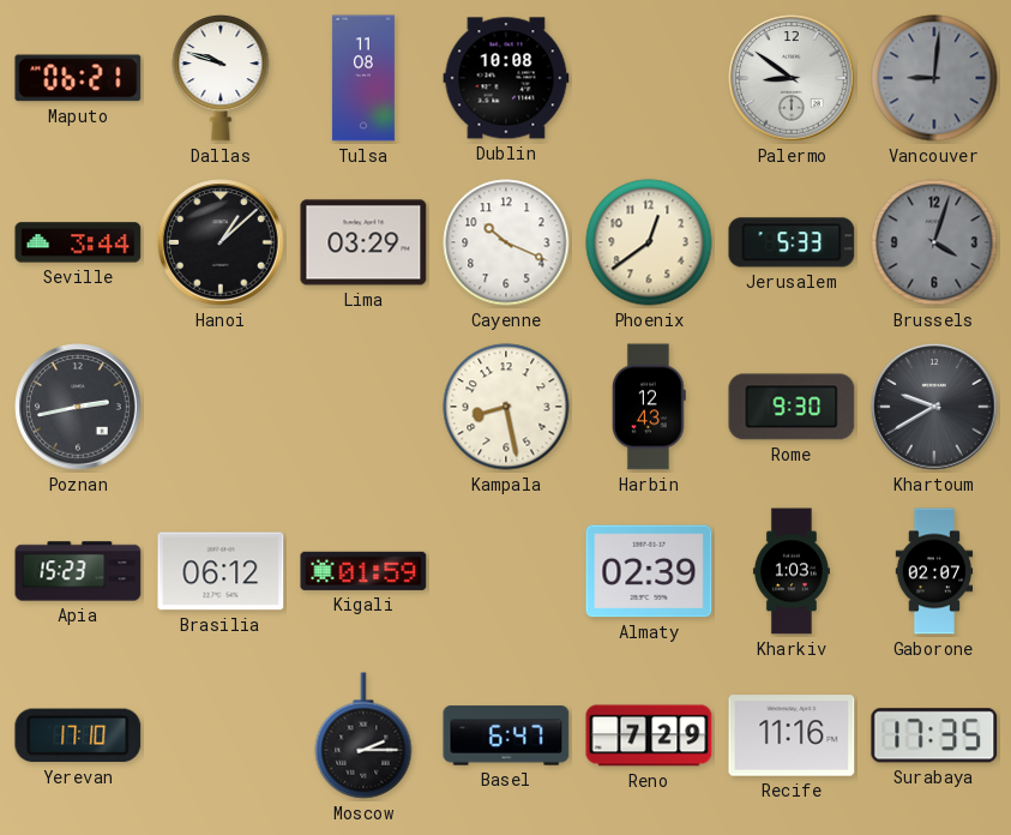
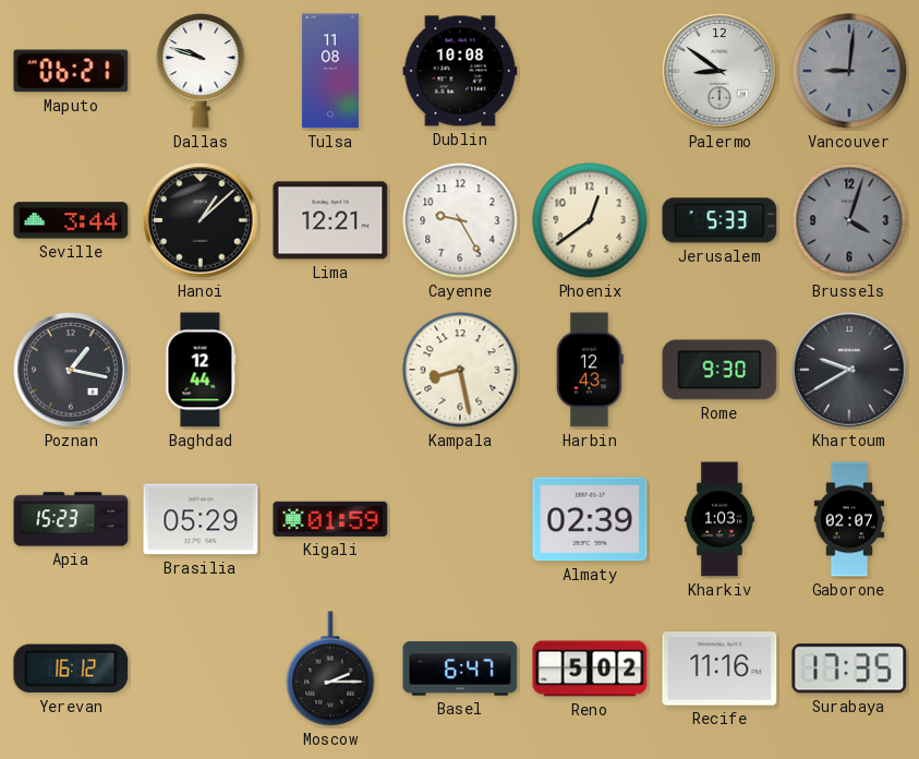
Lima: 03:29 -> 12:21 (330, 220)
Cayenne: 10:19 -> 9:25 (460, 220)
Poznan: 2:43 -> 1:17 (71, 370)
Baghdad: none -> 12:44 (201, 370)
Brasilia: 06:12 -> 05:29 (201, 519)
Yerevan: 17:10 -> 16:12 (71, 668)
Reno: 7:29 -> 5:02 (590, 668)
